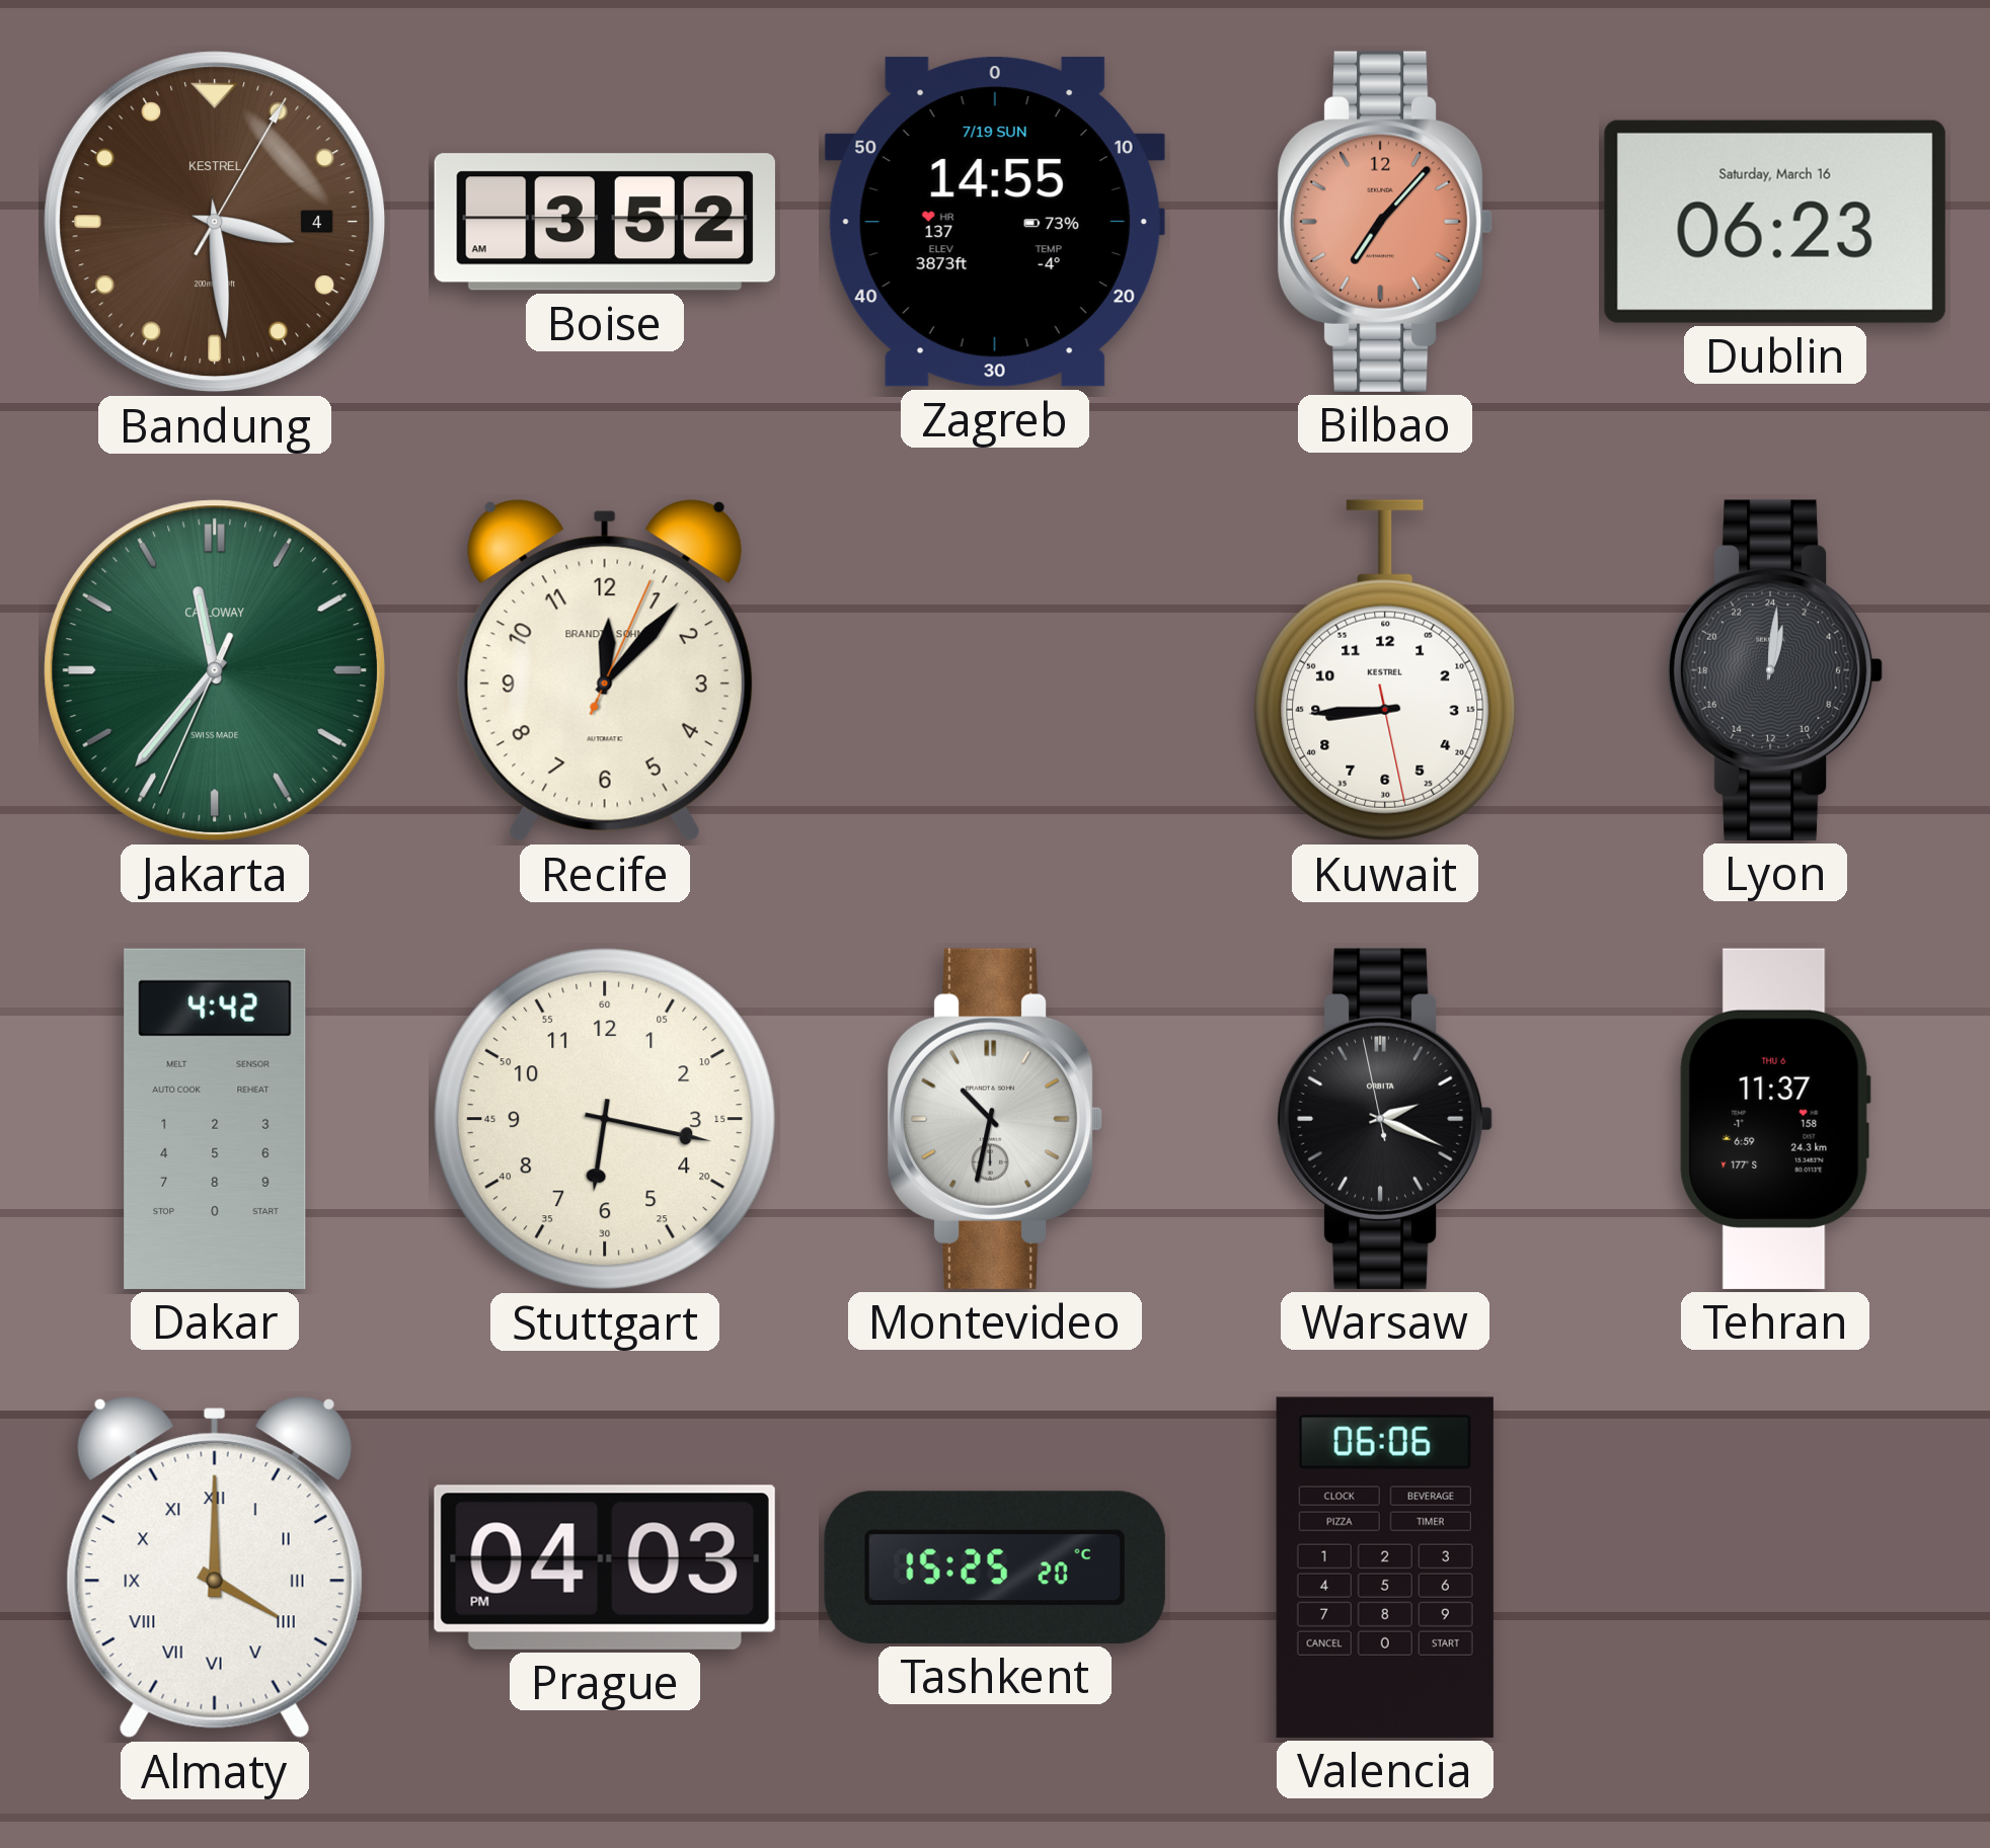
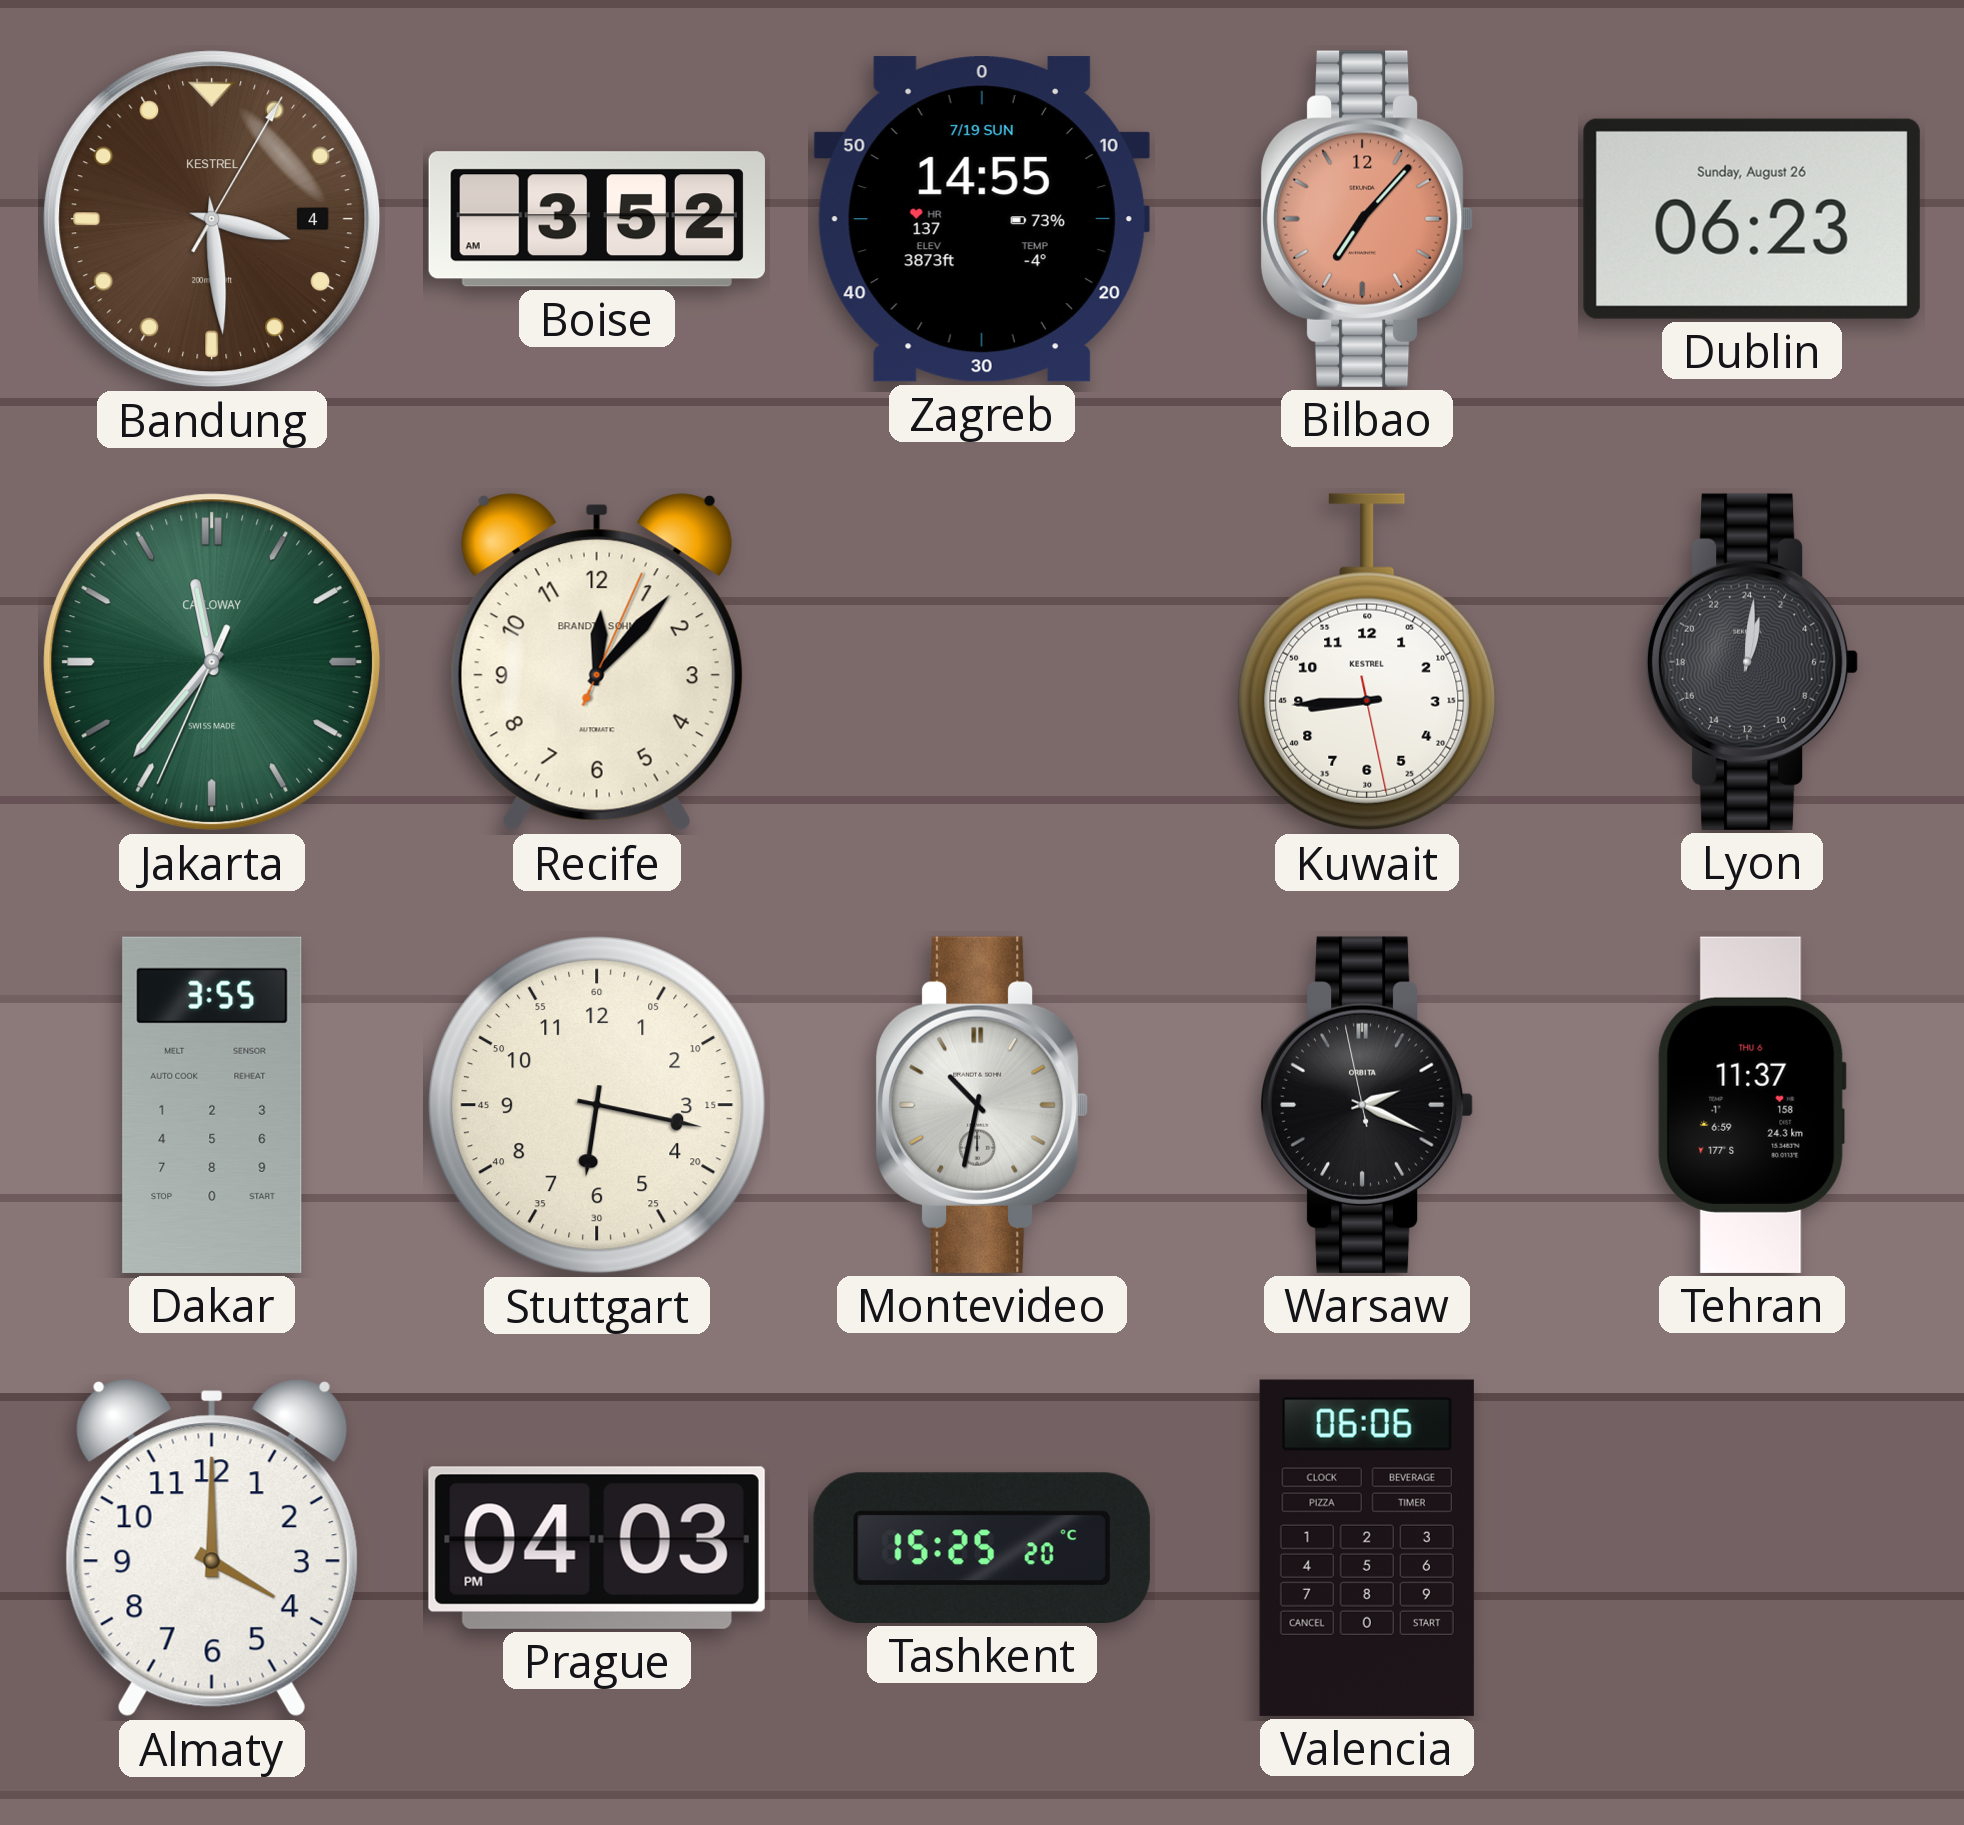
Dublin date: Saturday, March 16 -> Sunday, August 26 (1752, 219)
Dakar: 4:42 -> 3:55 (212, 1105)
Almaty numerals: Roman -> Arabic (212, 1548)
